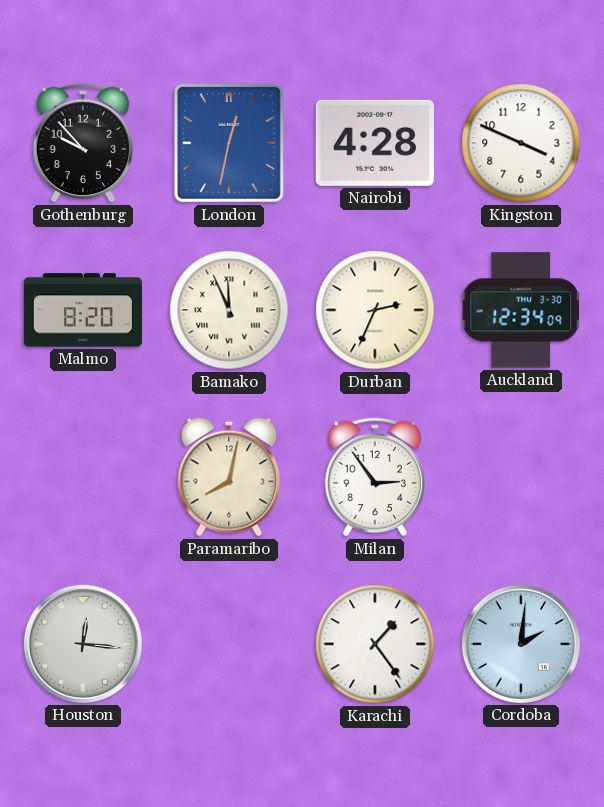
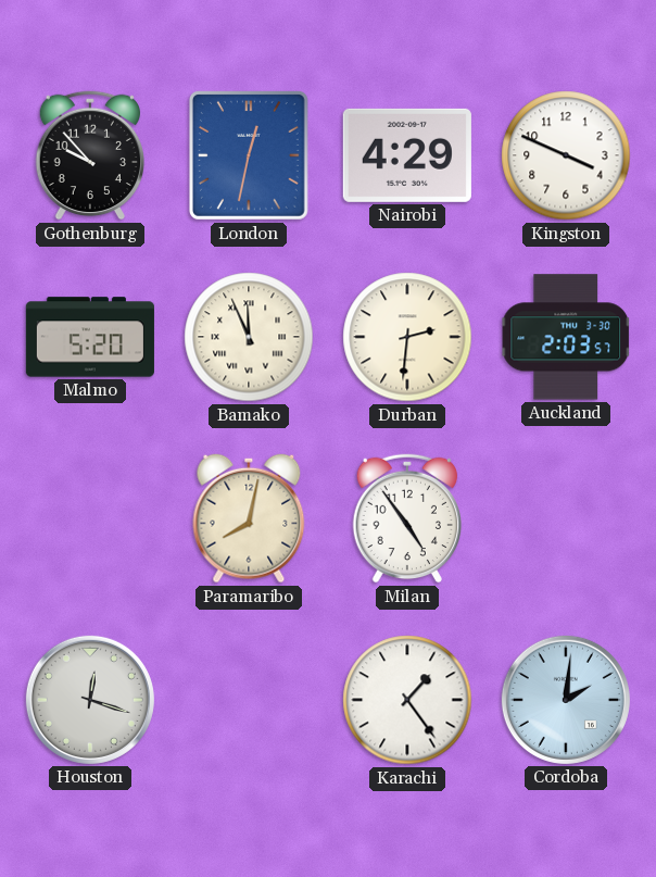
Nairobi: 4:28 -> 4:29 (407, 155)
Malmo: 8:20 -> 5:20 (90, 337)
Durban: 2:34 -> 2:31 (407, 337)
Auckland: 12:34 -> 2:03 (566, 337)
Milan: 2:54 -> 4:54 (406, 518)
Houston: 12:16 -> 12:18 (90, 700)
